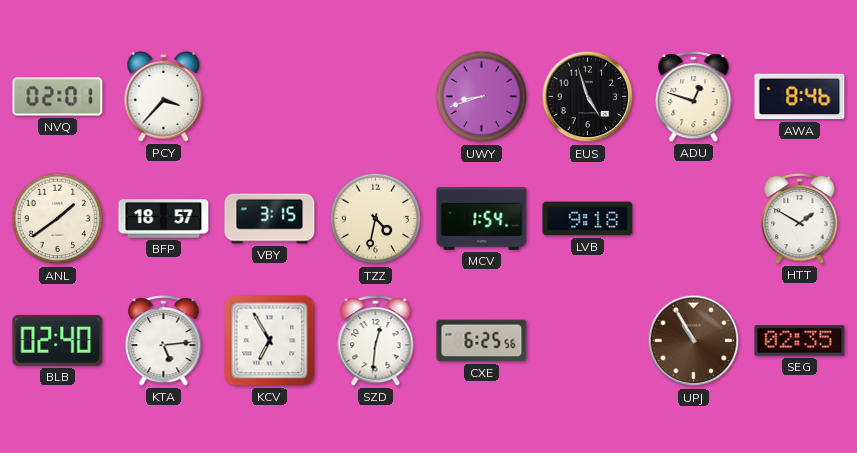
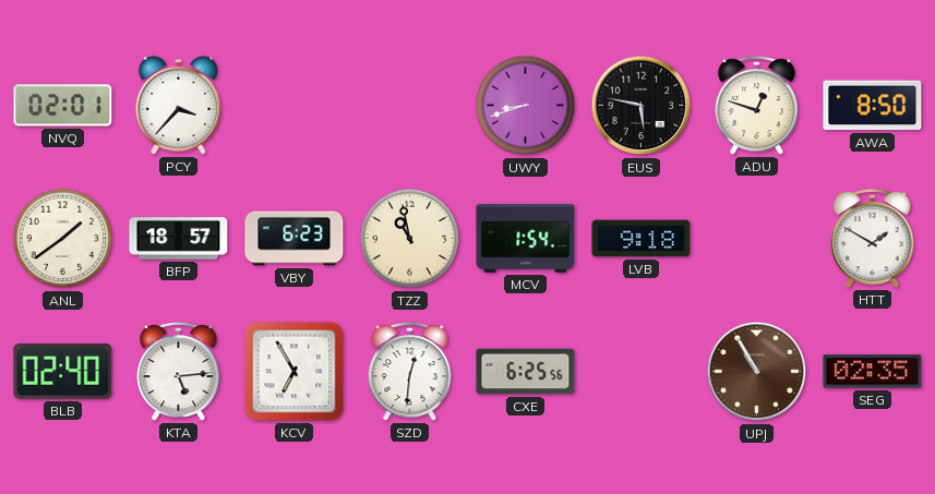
EUS: 4:57 -> 5:47 (642, 106)
AWA: 8:46 -> 8:50 (873, 106)
VBY: 3:15 -> 6:23 (295, 239)
TZZ: 4:32 -> 10:58 (410, 239)
